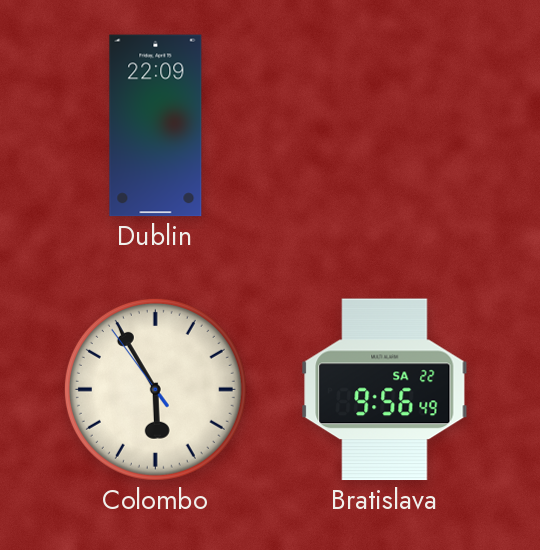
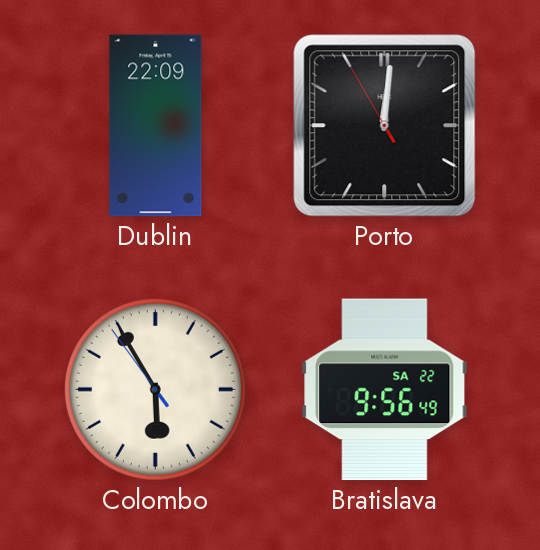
Porto: none -> 12:00 (385, 126)
